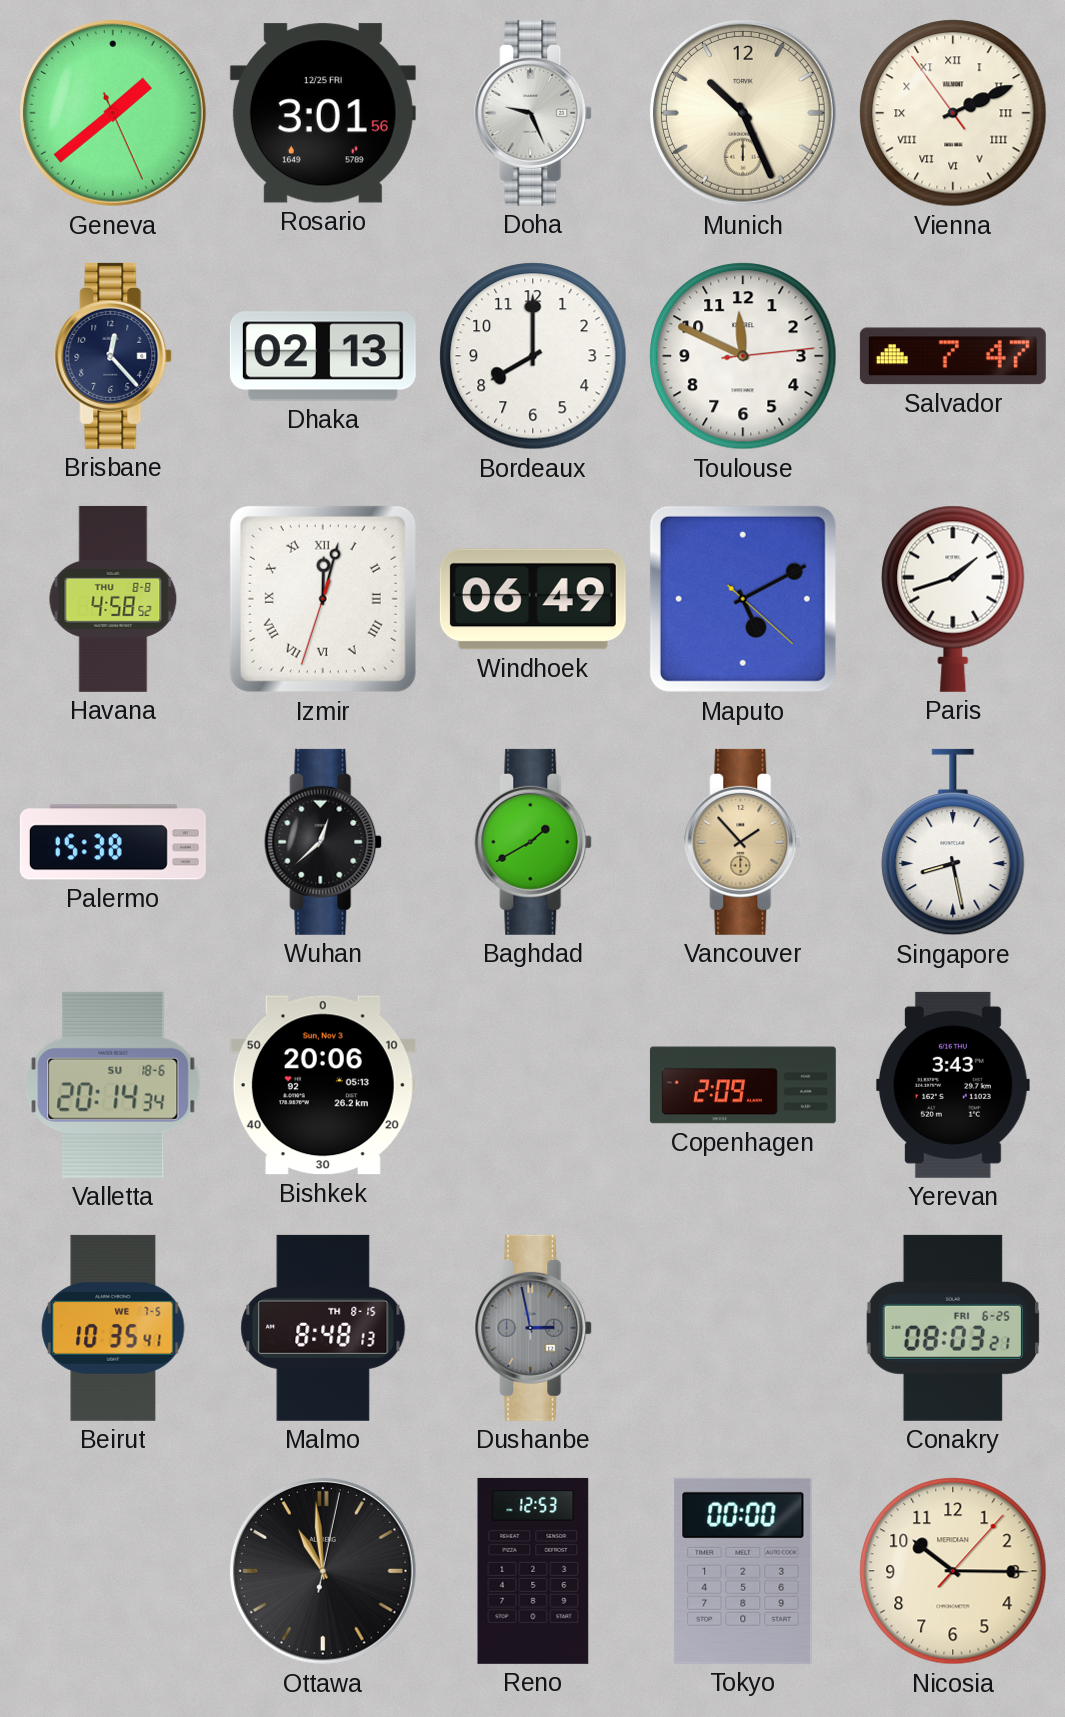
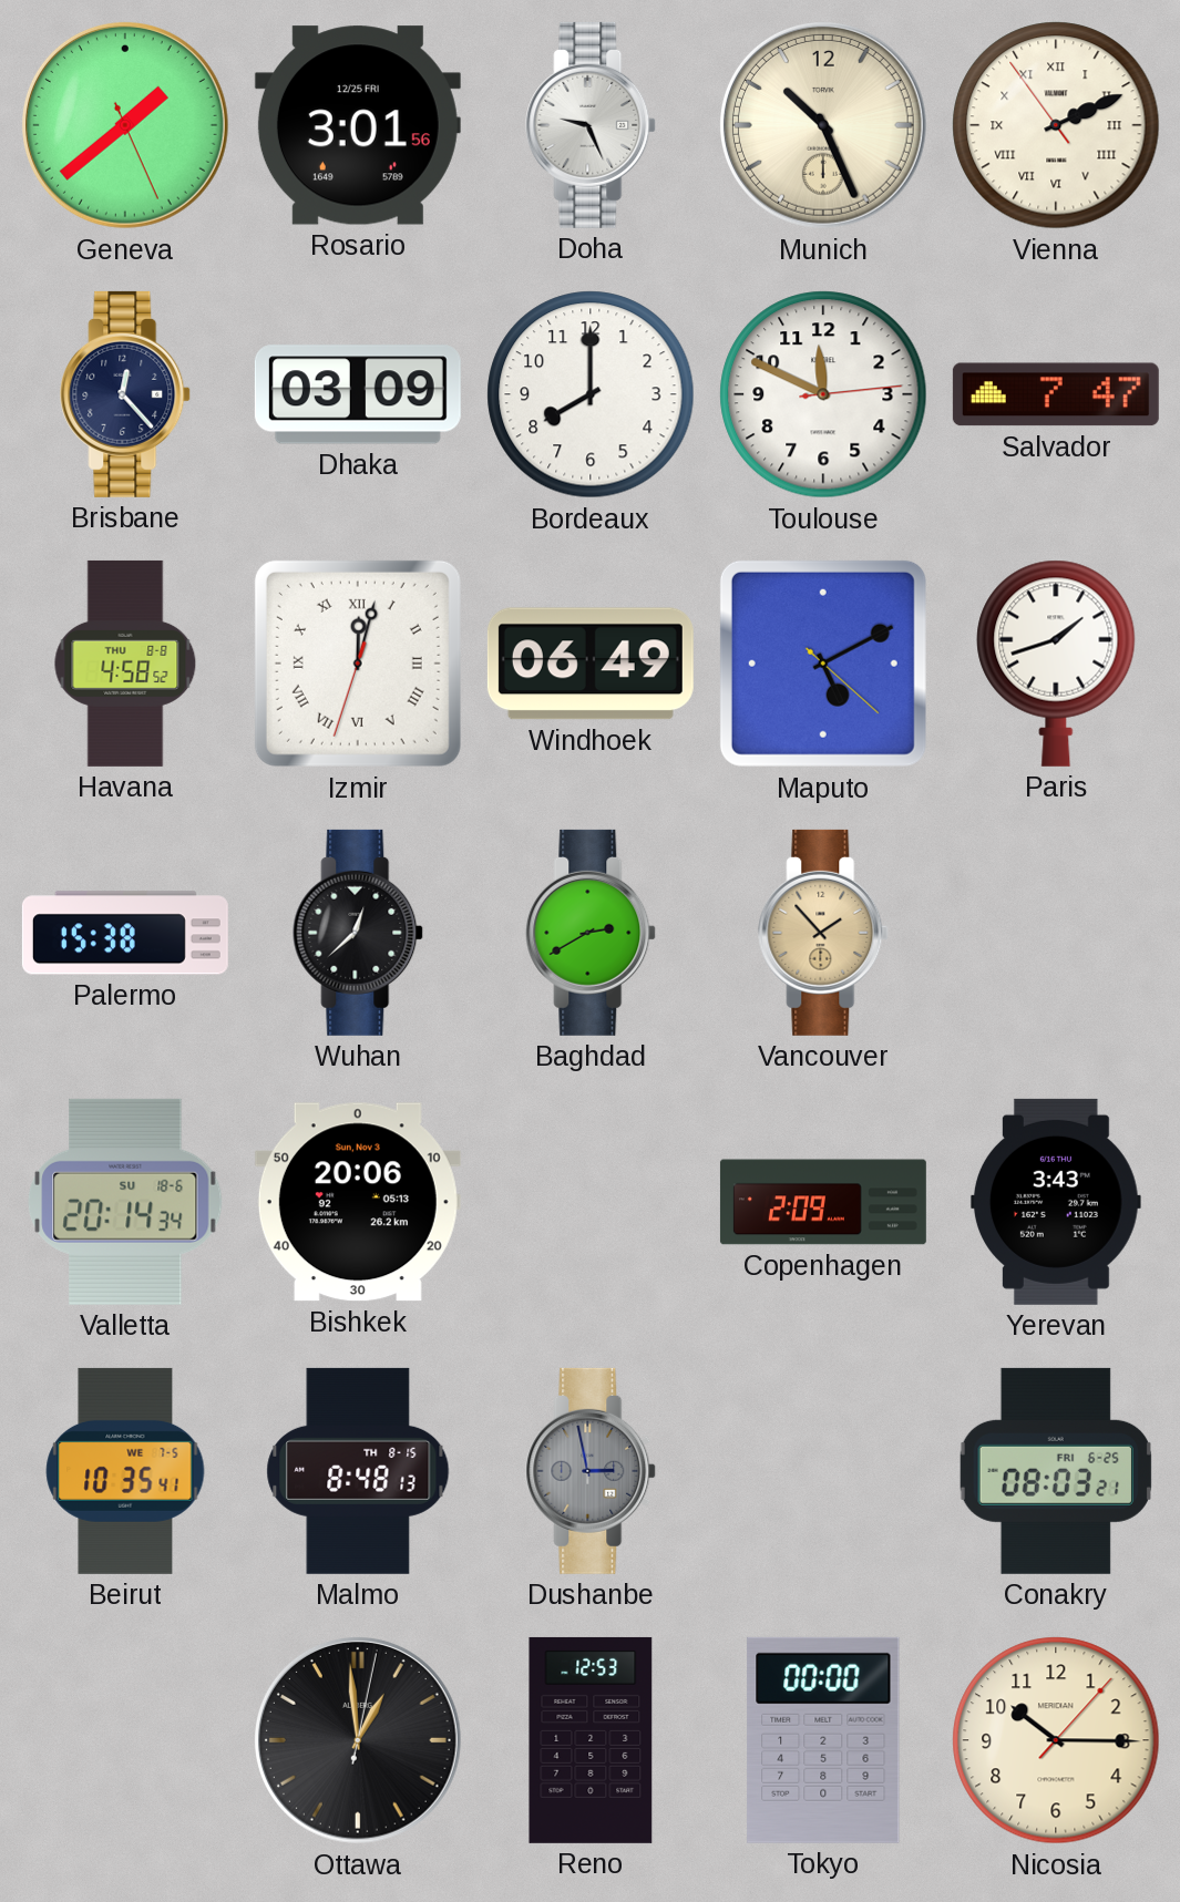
Dhaka: 02:13 -> 03:09 (358, 394)
Baghdad: 1:40 -> 2:40 (592, 933)
Singapore: 8:28 -> none (953, 842)
Ottawa: 10:59 -> 12:59 (358, 1740)
